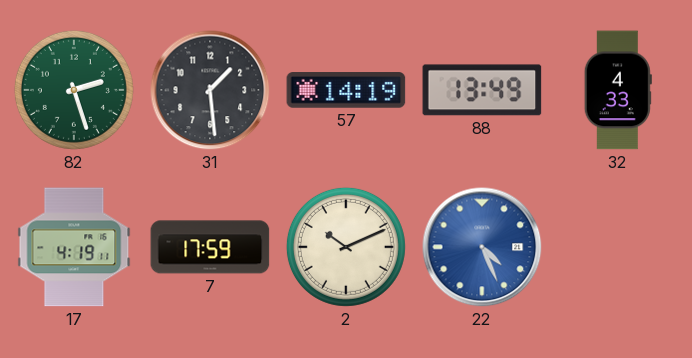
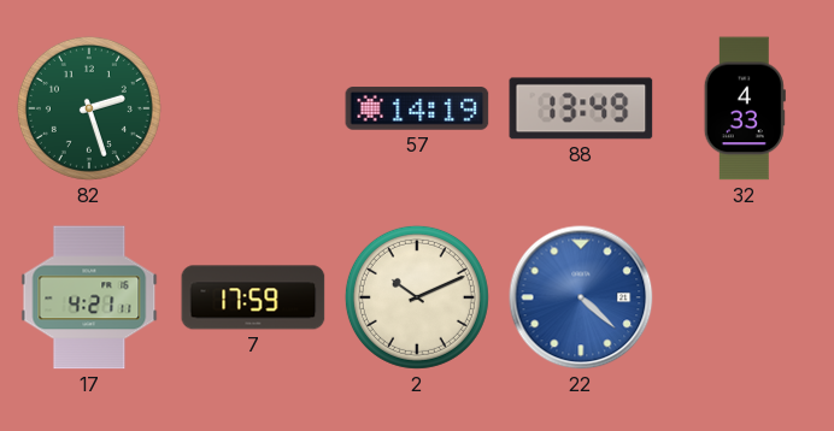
31: 1:29 -> none (210, 90)
17: 4:19 -> 4:21 (89, 297)
22: 4:26 -> 4:22 (581, 297)
